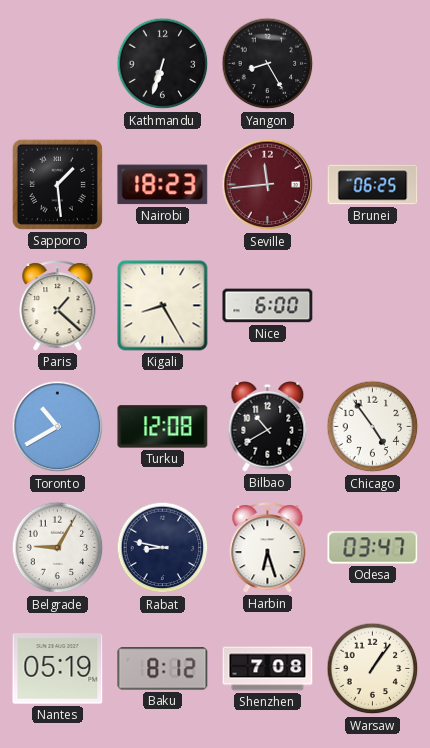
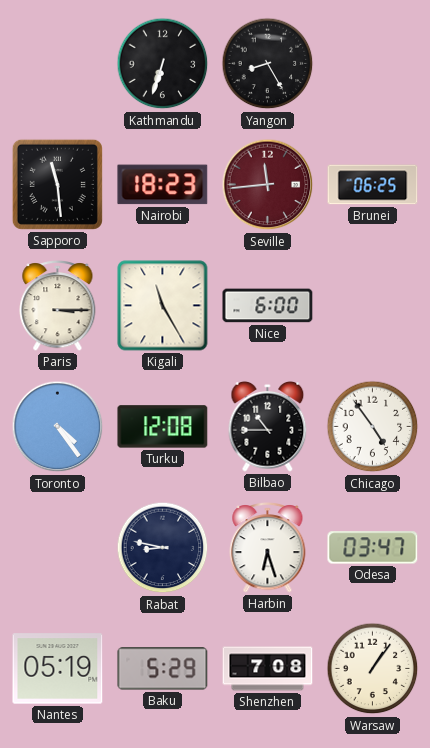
Sapporo: 1:29 -> 11:29 (57, 184)
Paris: 1:22 -> 3:15 (58, 306)
Kigali: 8:25 -> 11:25 (163, 306)
Toronto: 10:40 -> 4:24 (58, 427)
Bilbao: 10:40 -> 10:45 (268, 426)
Belgrade: 9:05 -> none (58, 548)
Baku: 8:12 -> 5:29 (163, 669)
